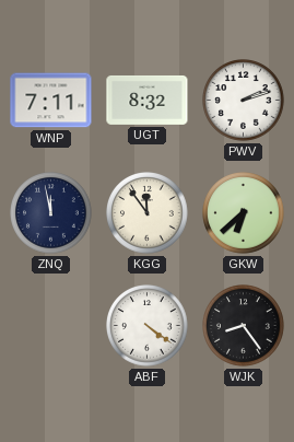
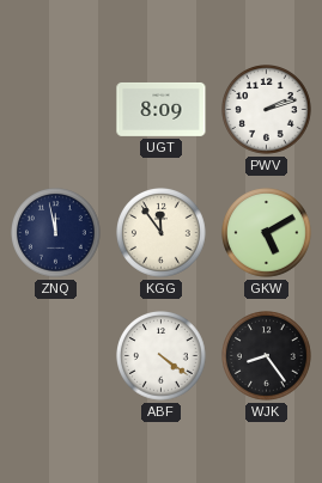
WNP: 7:11 -> none (51, 101)
UGT: 8:32 -> 8:09 (162, 109)
GKW: 6:38 -> 5:10 (267, 233)
